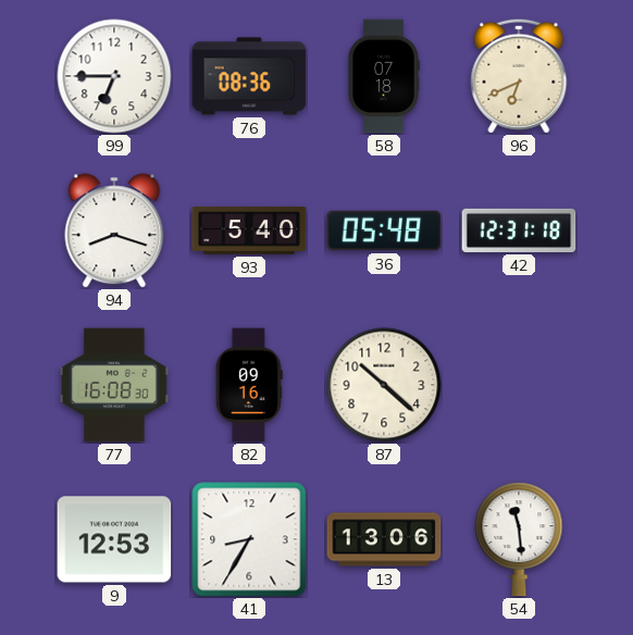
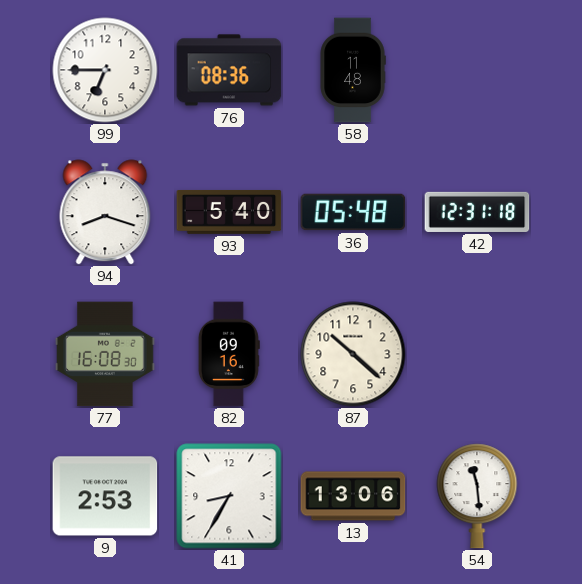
58: 07:18 -> 11:48 (353, 70)
96: 6:41 -> none (519, 76)
9: 12:53 -> 2:53 (105, 496)
